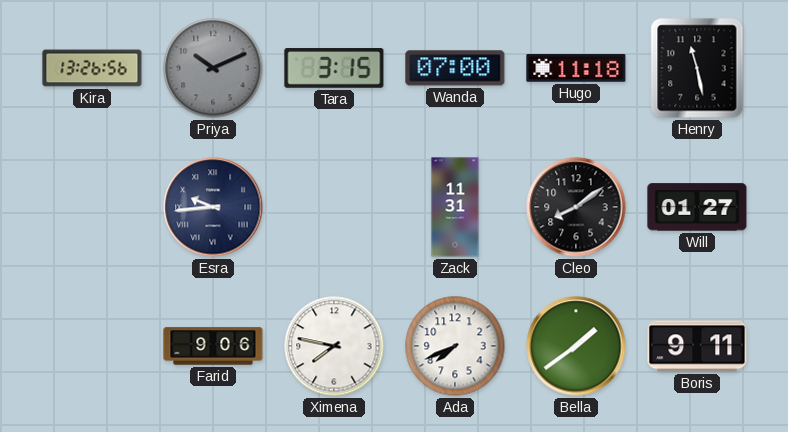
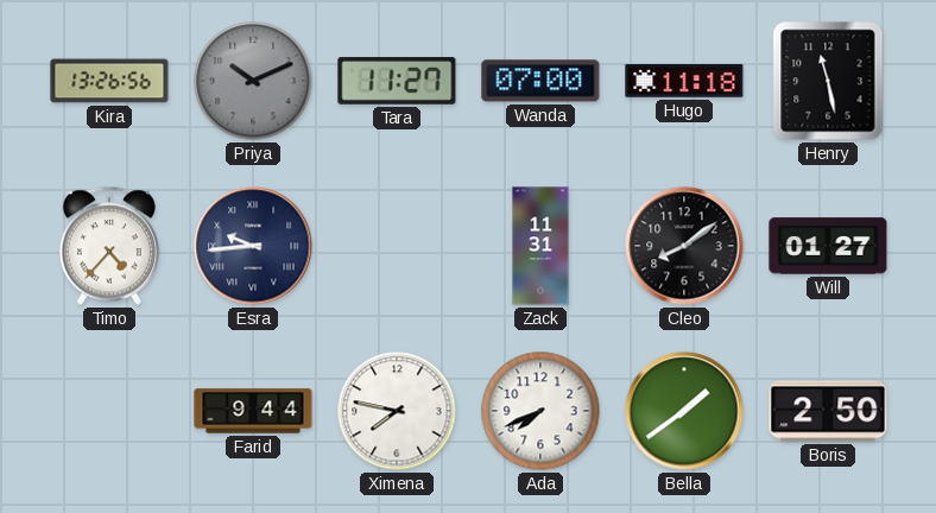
Tara: 3:15 -> 11:27 (397, 81)
Timo: none -> 4:37 (109, 246)
Farid: 9:06 -> 9:44 (253, 411)
Boris: 9:11 -> 2:50 (828, 411)
